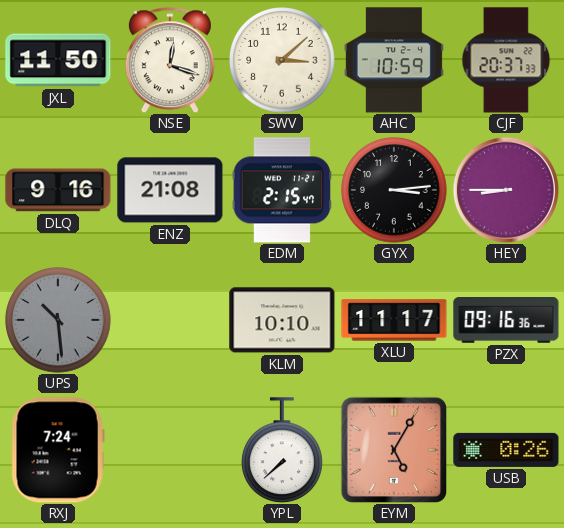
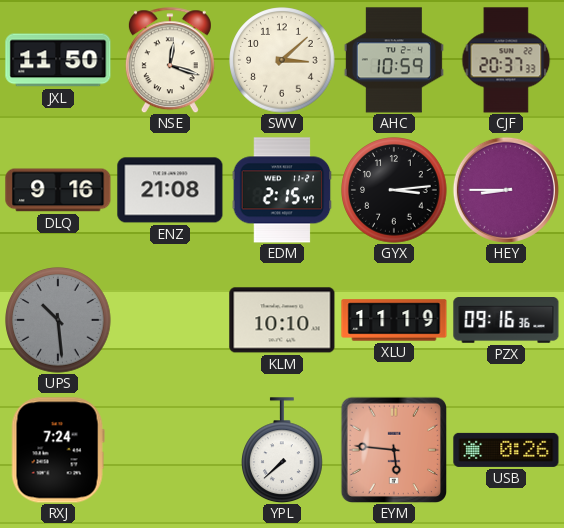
XLU: 11:17 -> 11:19 (394, 320)
EYM: 5:05 -> 5:46 (393, 449)
